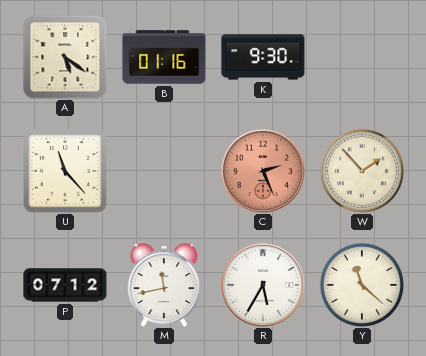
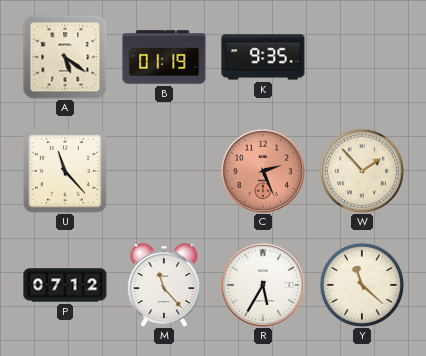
B: 01:16 -> 01:19 (164, 57)
K: 9:30 -> 9:35 (263, 57)
M: 11:43 -> 11:23 (164, 285)
